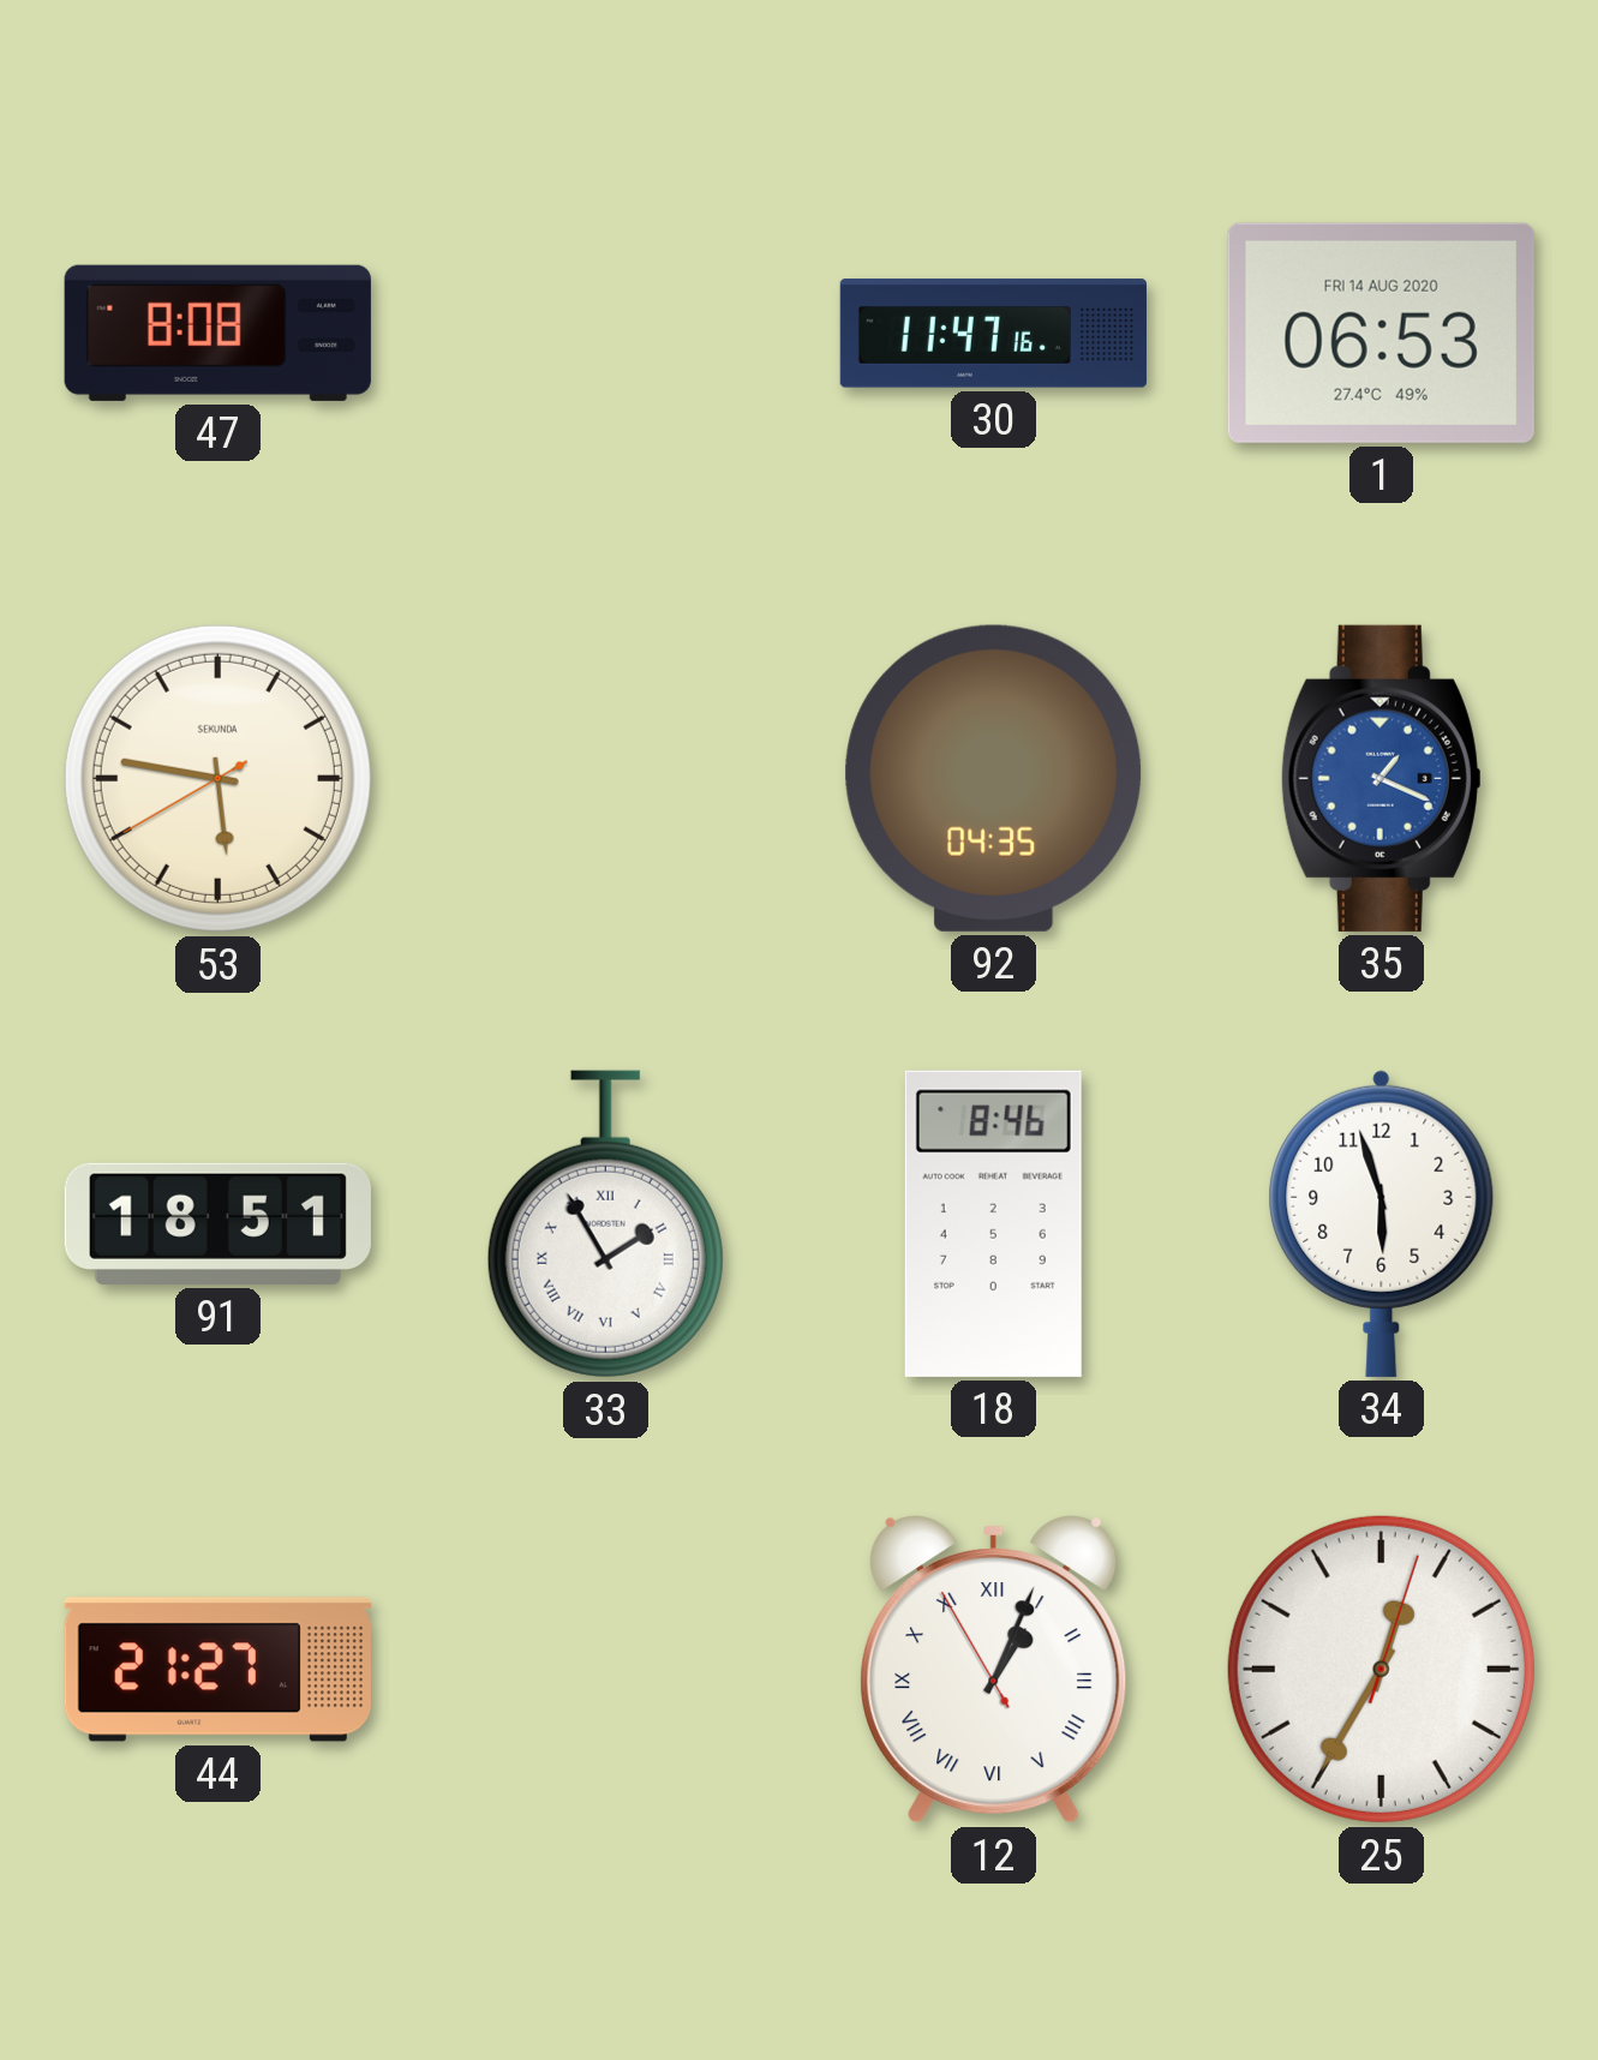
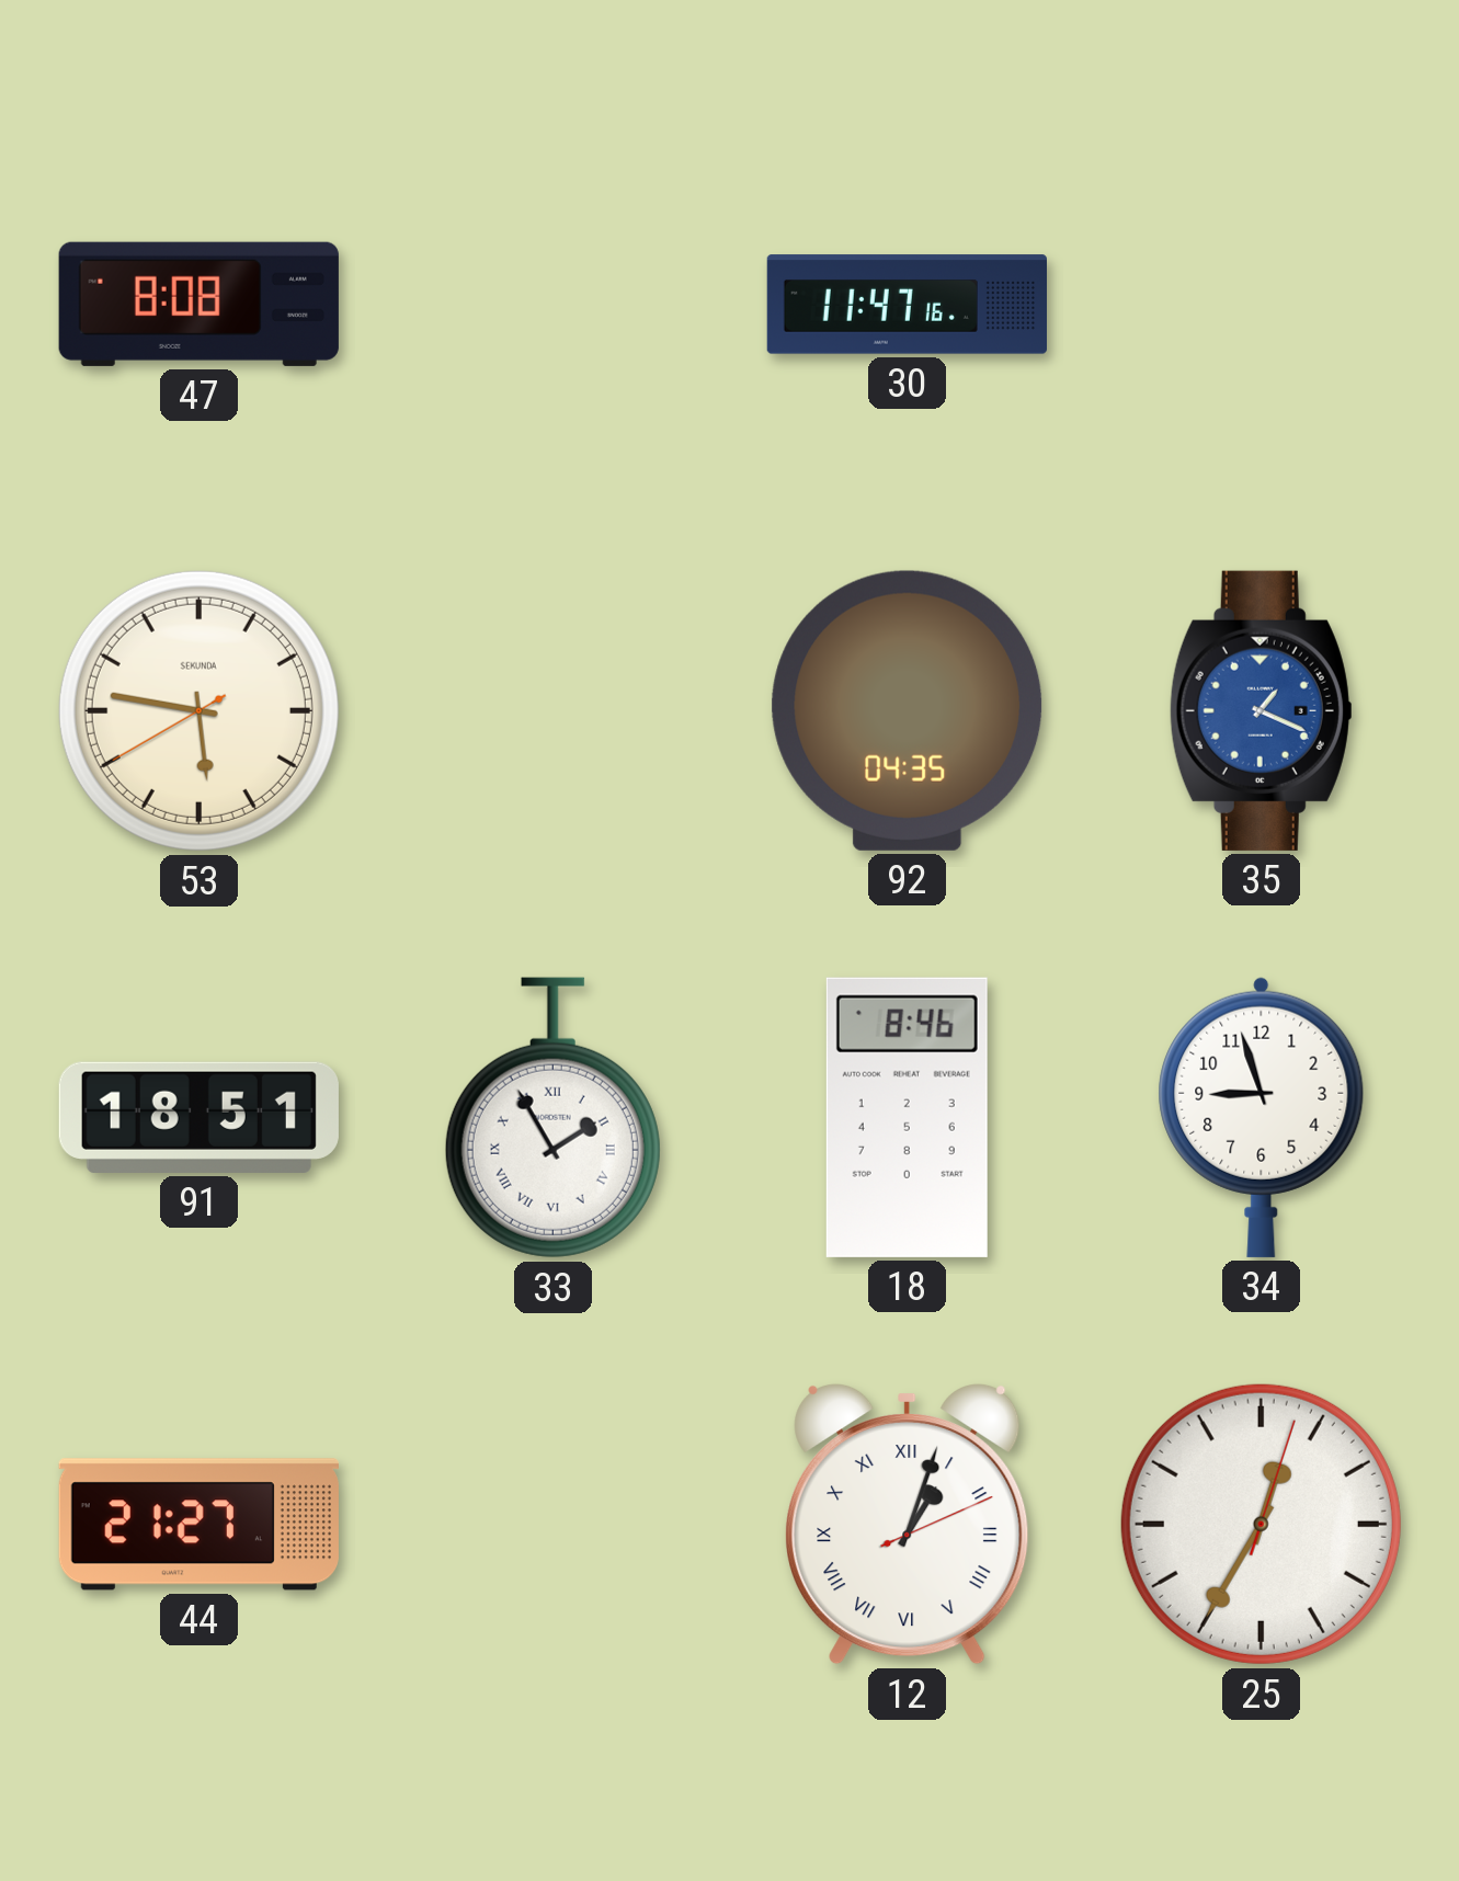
1: 06:53 -> none (1381, 333)
34: 5:57 -> 8:57 (1262, 1117)
12: 1:03:55 -> 1:03:11 (908, 1524)
